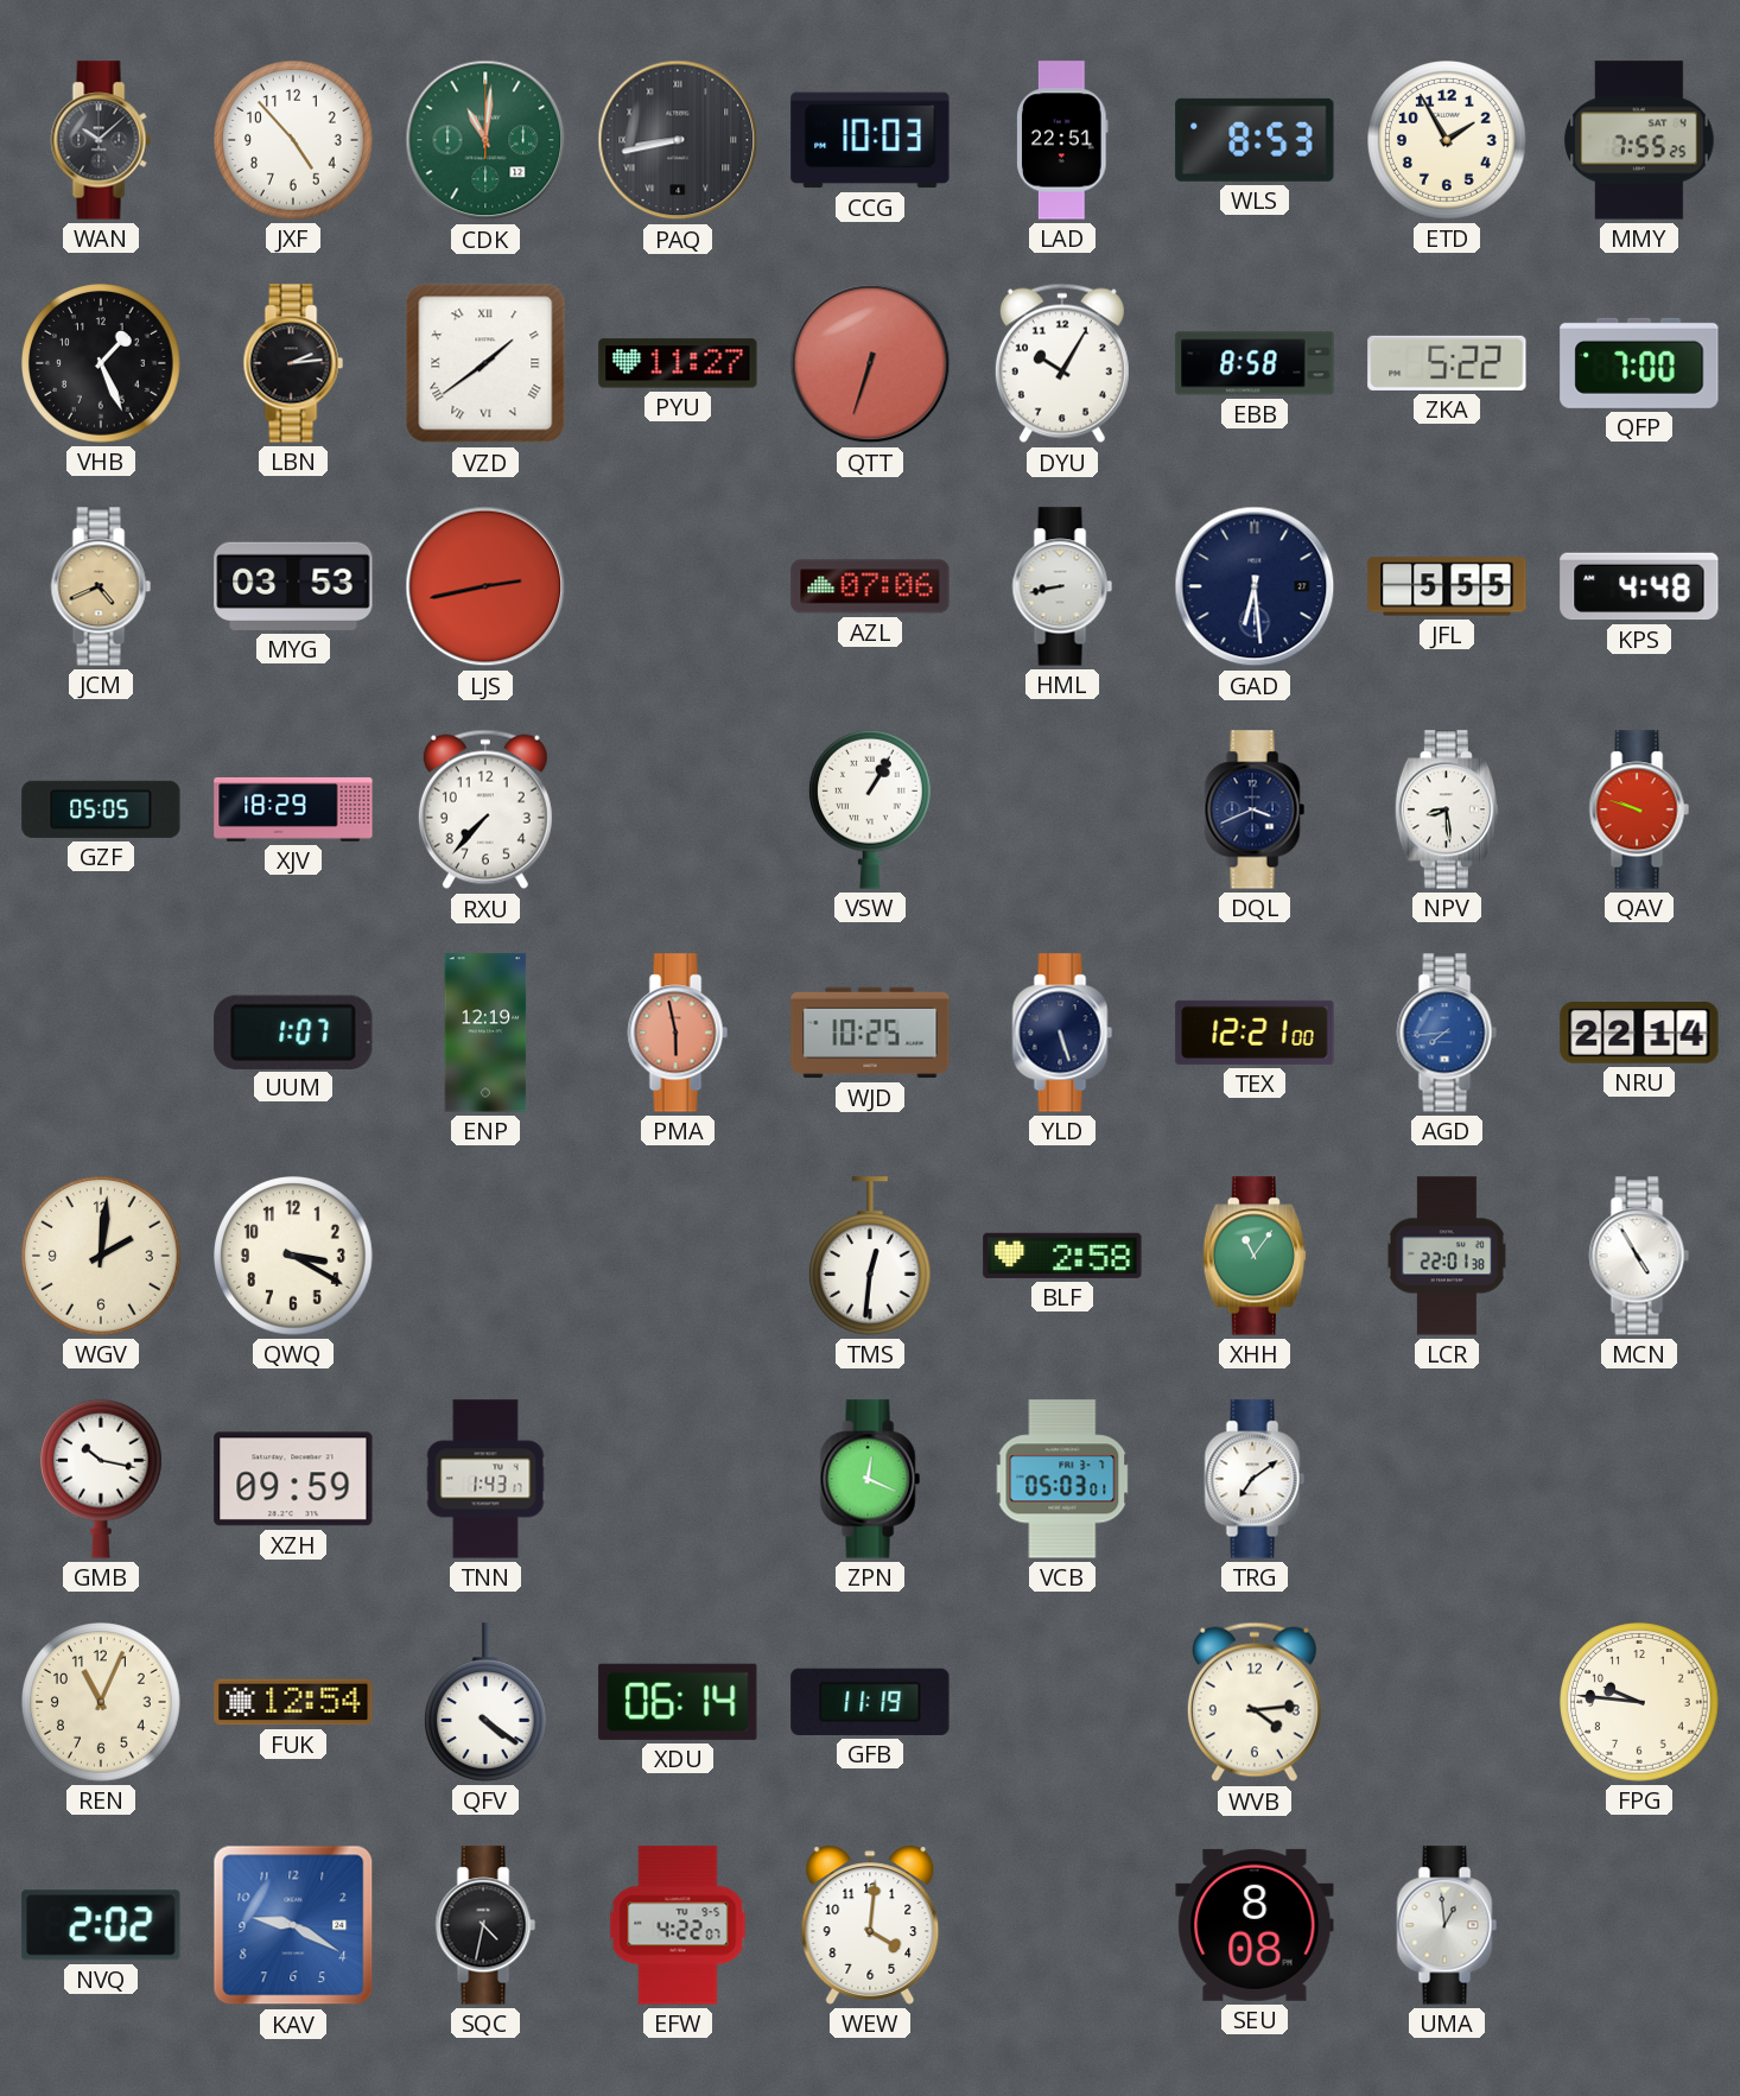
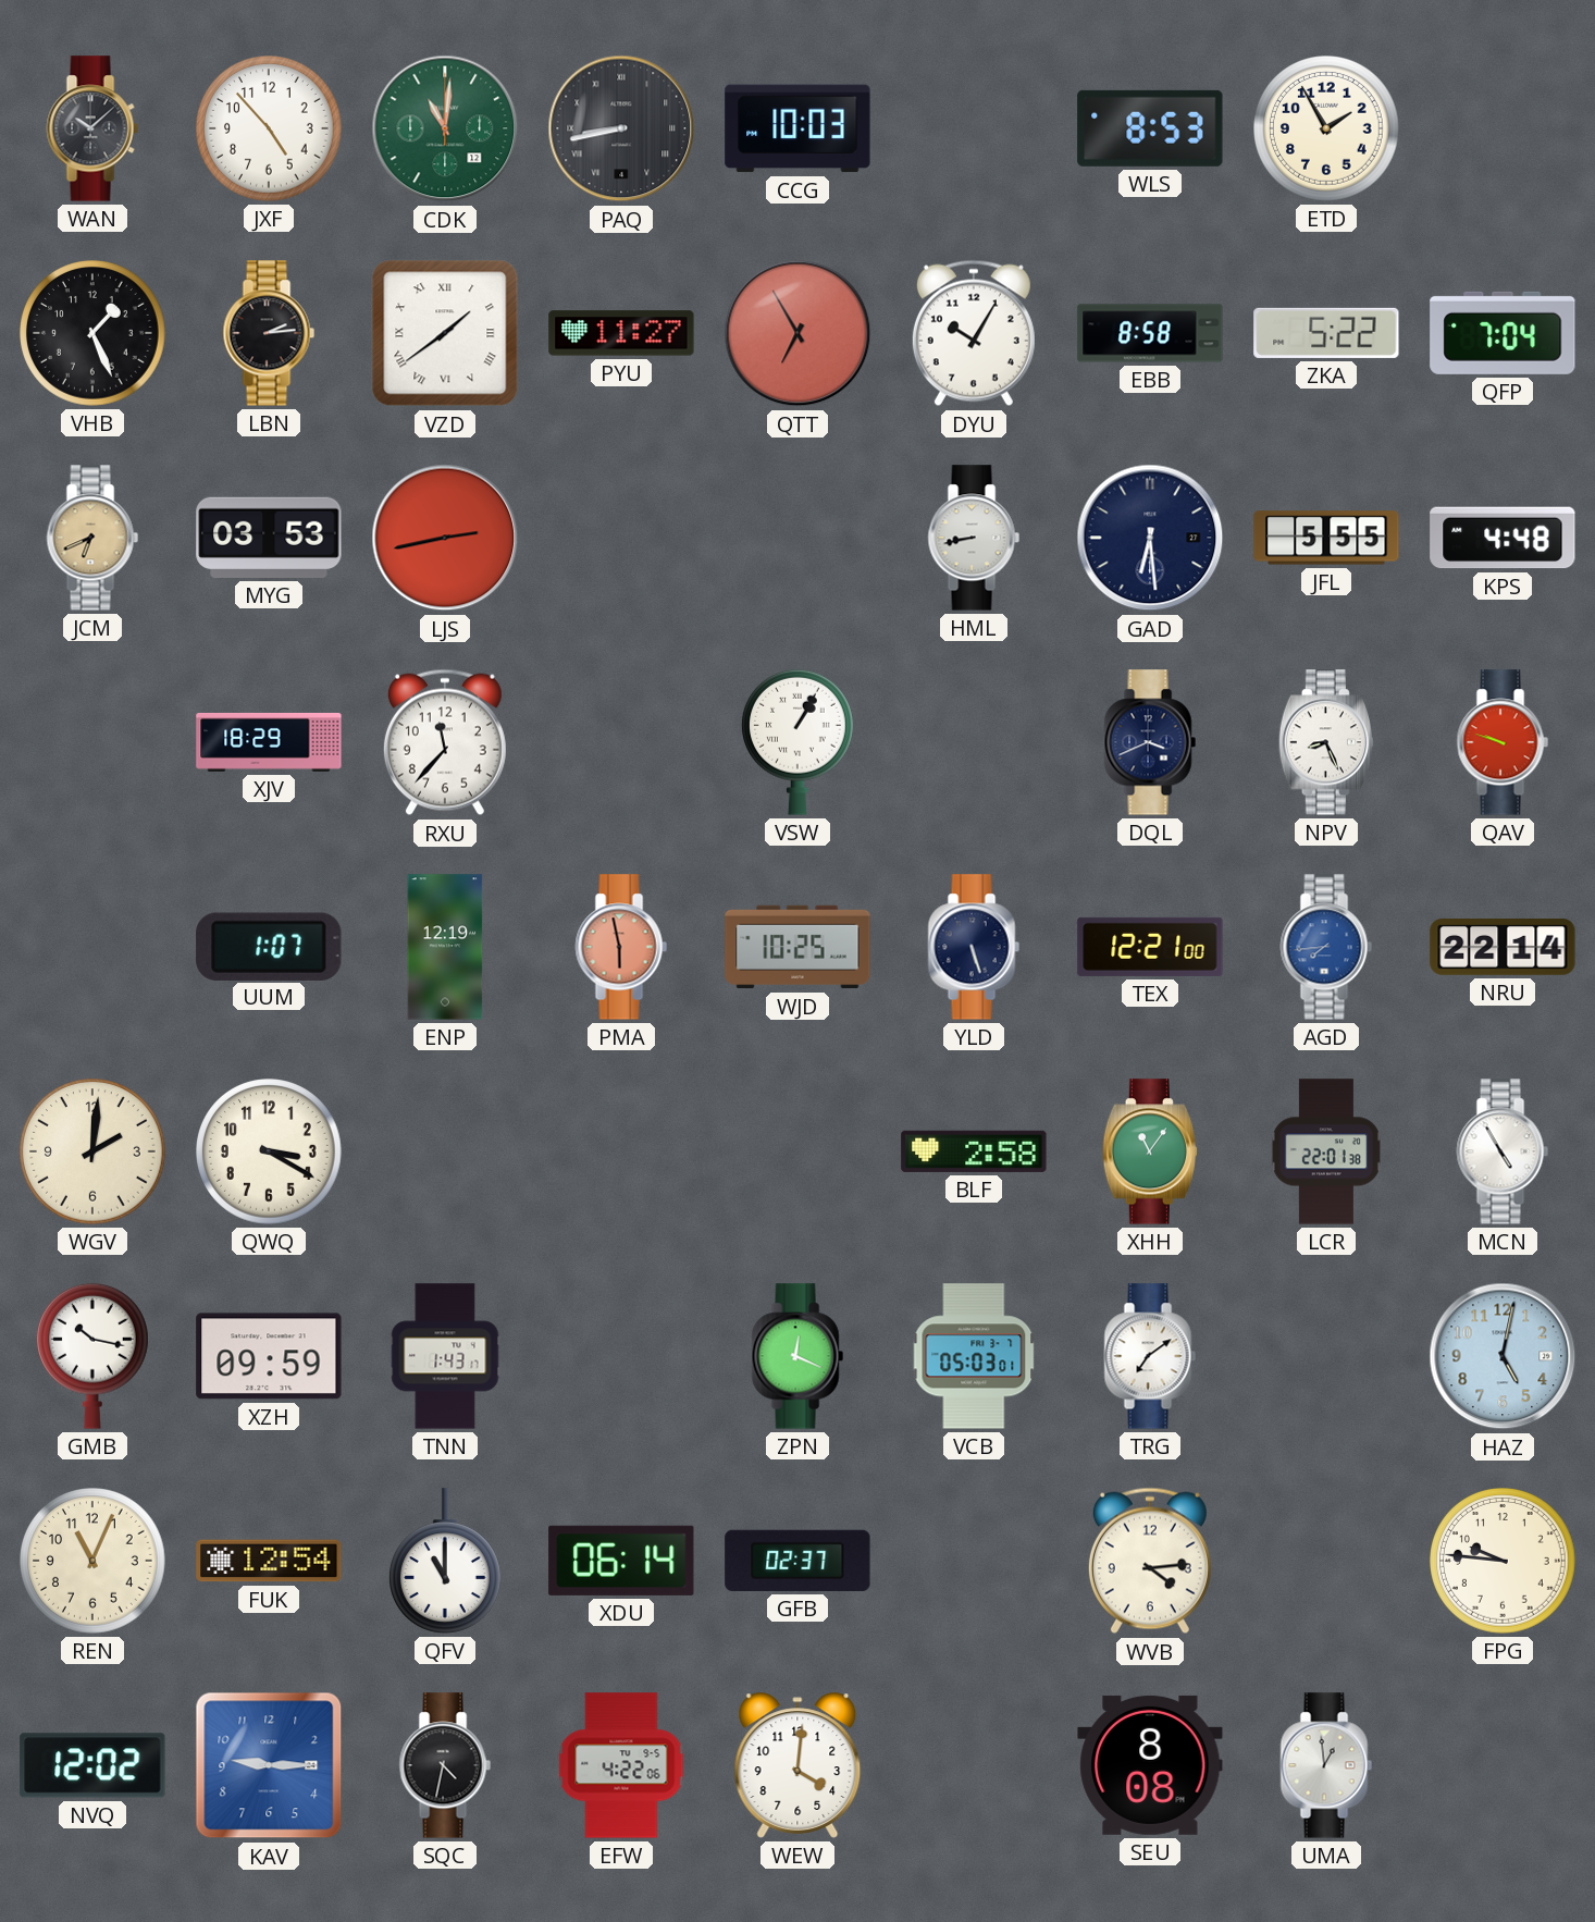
LAD: 22:51 -> none (1063, 140)
MMY: 7:55 -> none (1639, 140)
QTT: 6:33 -> 6:55 (797, 333)
QFP: 7:00 -> 7:04 (1503, 333)
JCM: 4:41 -> 6:41 (92, 538)
AZL: 07:06 -> none (870, 586)
GZF: 05:05 -> none (101, 809)
RXU: 7:37 -> 11:37 (445, 742)
NPV: 8:29 -> 8:26 (1326, 742)
TMS: 12:31 -> none (870, 1256)
HAZ: none -> 5:02 (1503, 1356)
QFV: 4:21 -> 11:00 (445, 1561)
GFB: 11:19 -> 02:37 (797, 1561)
NVQ: 2:02 -> 12:02 (92, 1765)
KAV: 9:20 -> 9:15 (269, 1765)
EFW: 4:22:07 -> 4:22:06 (621, 1765)
